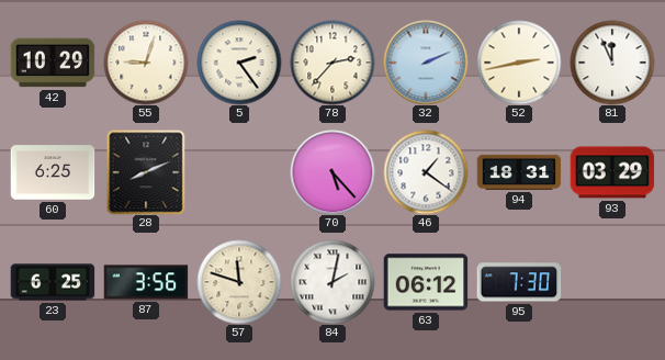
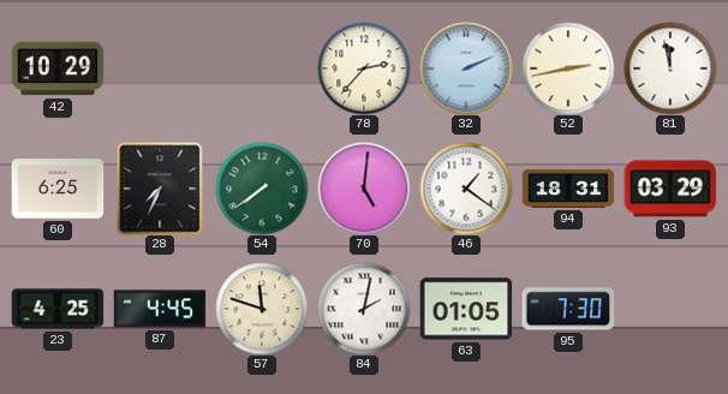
55: 9:03 -> none (146, 63)
5: 2:24 -> none (239, 63)
81: 11:56 -> 11:58 (670, 68)
28: 8:11 -> 7:34 (160, 189)
54: none -> 7:39 (262, 189)
70: 5:23 -> 5:01 (364, 189)
23: 6:25 -> 4:25 (58, 309)
87: 3:56 -> 4:45 (160, 309)
63: 06:12 -> 01:05 (466, 309)
